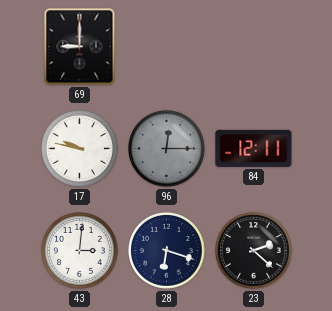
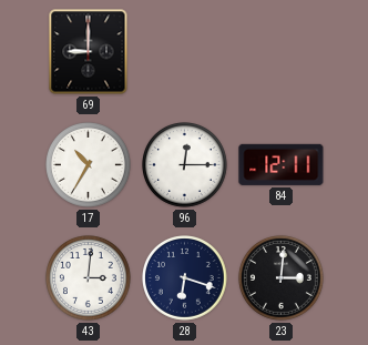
17: 9:47 -> 10:35 (89, 165)
96 dial: grey -> white (185, 165)
23: 2:22 -> 3:01 (282, 278)
